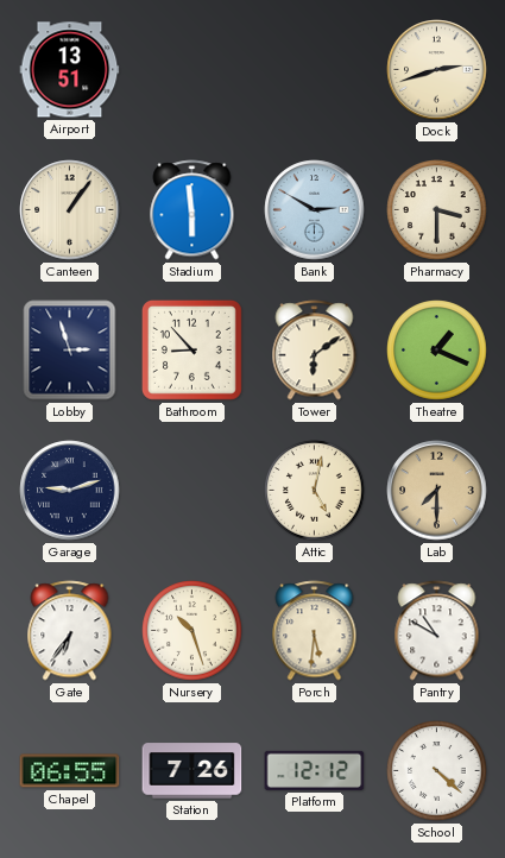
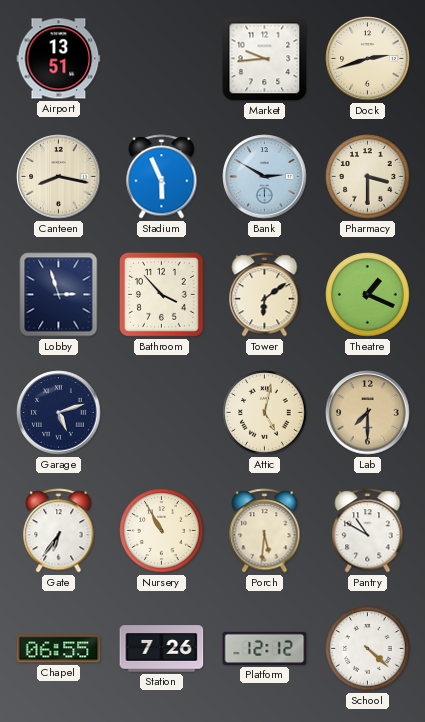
Market: none -> 9:44 (265, 59)
Canteen: 1:06 -> 8:17 (59, 177)
Stadium: 5:59 -> 5:56 (162, 177)
Bathroom: 8:53 -> 3:53 (161, 294)
Garage: 9:12 -> 5:12 (59, 413)
Nursery: 10:27 -> 10:55 (162, 531)
